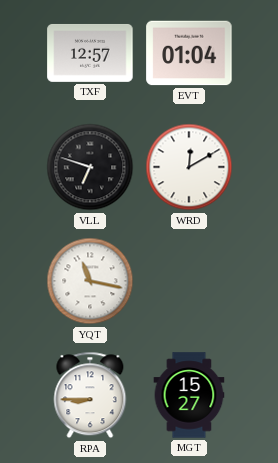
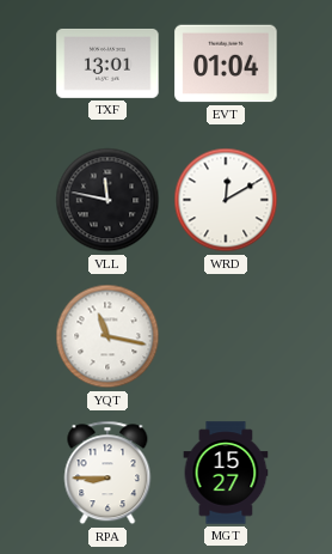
TXF: 12:57 -> 13:01 (107, 63)
VLL: 6:48 -> 11:47 (107, 200)
